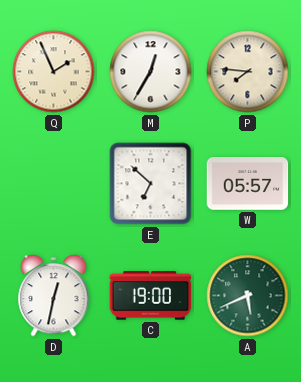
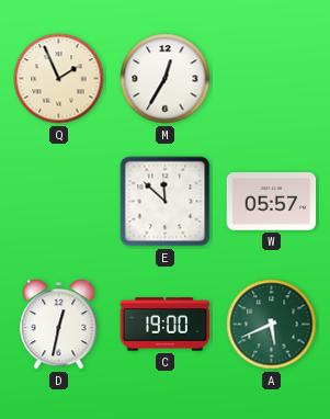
P: 7:46 -> none (248, 72)
E: 6:52 -> 11:52 (166, 202)
